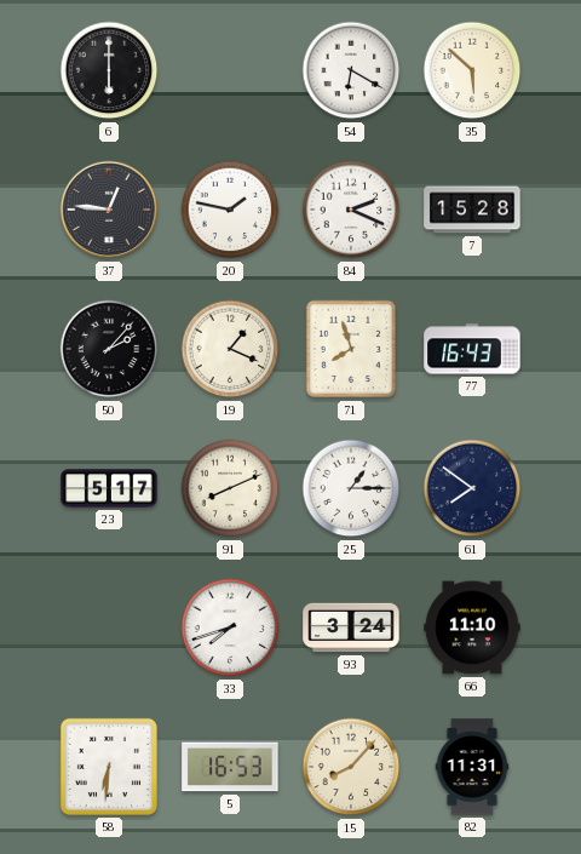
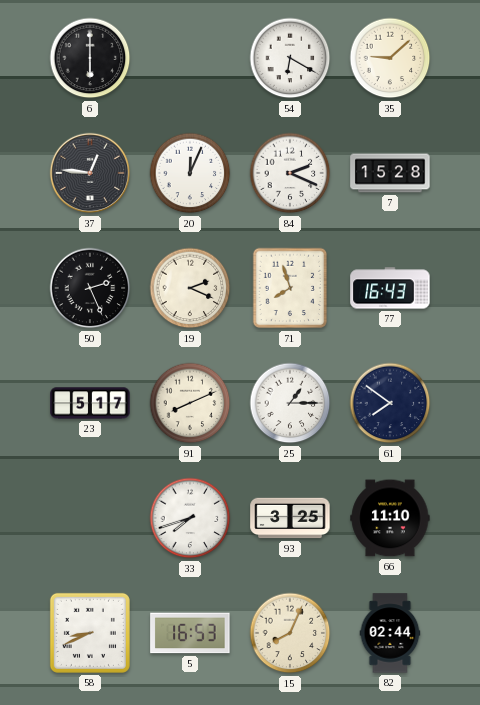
35: 5:52 -> 9:08 (390, 58)
20: 1:47 -> 12:04 (190, 173)
50: 2:07 -> 2:26 (90, 288)
19: 1:19 -> 2:19 (190, 288)
93: 3:24 -> 3:25 (290, 518)
58: 6:31 -> 8:41 (90, 633)
15: 8:07 -> 8:04 (290, 633)
82: 11:31 -> 02:44 (390, 633)
